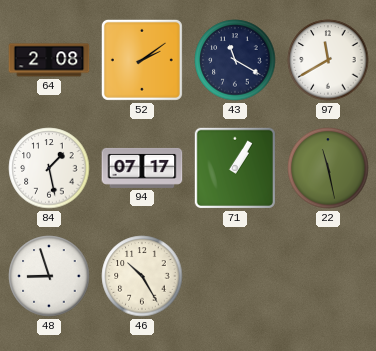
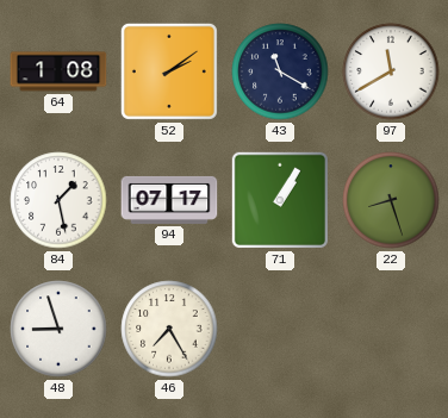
64: 2:08 -> 1:08 (58, 71)
22: 11:28 -> 8:27 (391, 200)
46: 10:25 -> 7:25 (169, 329)
